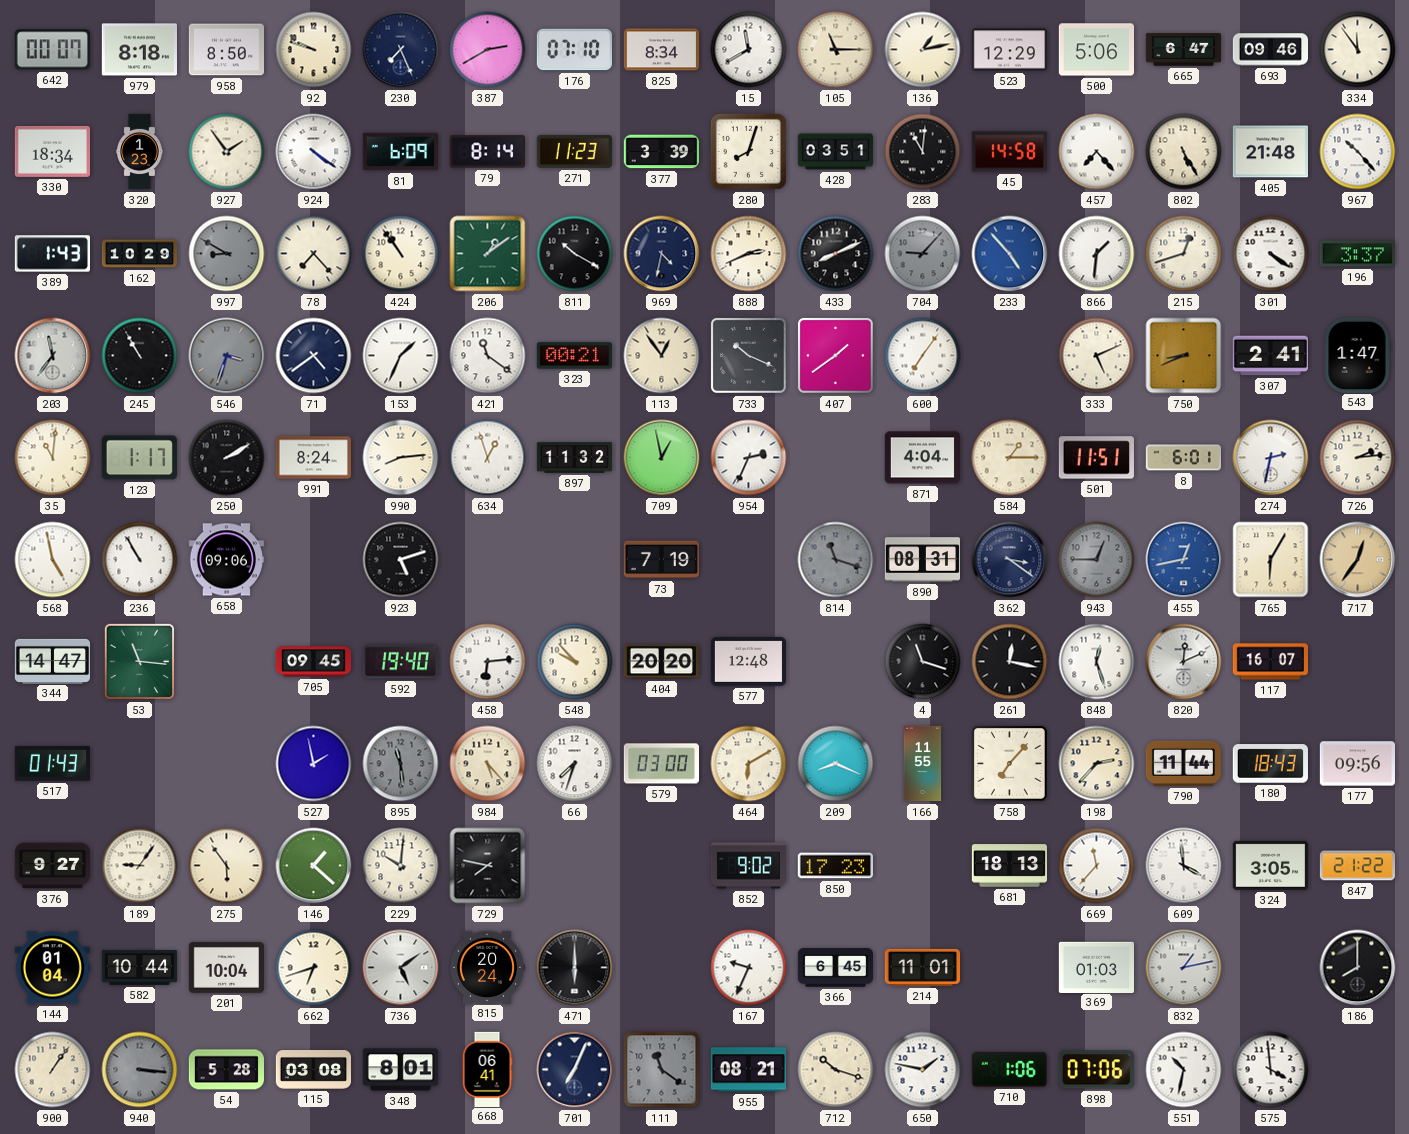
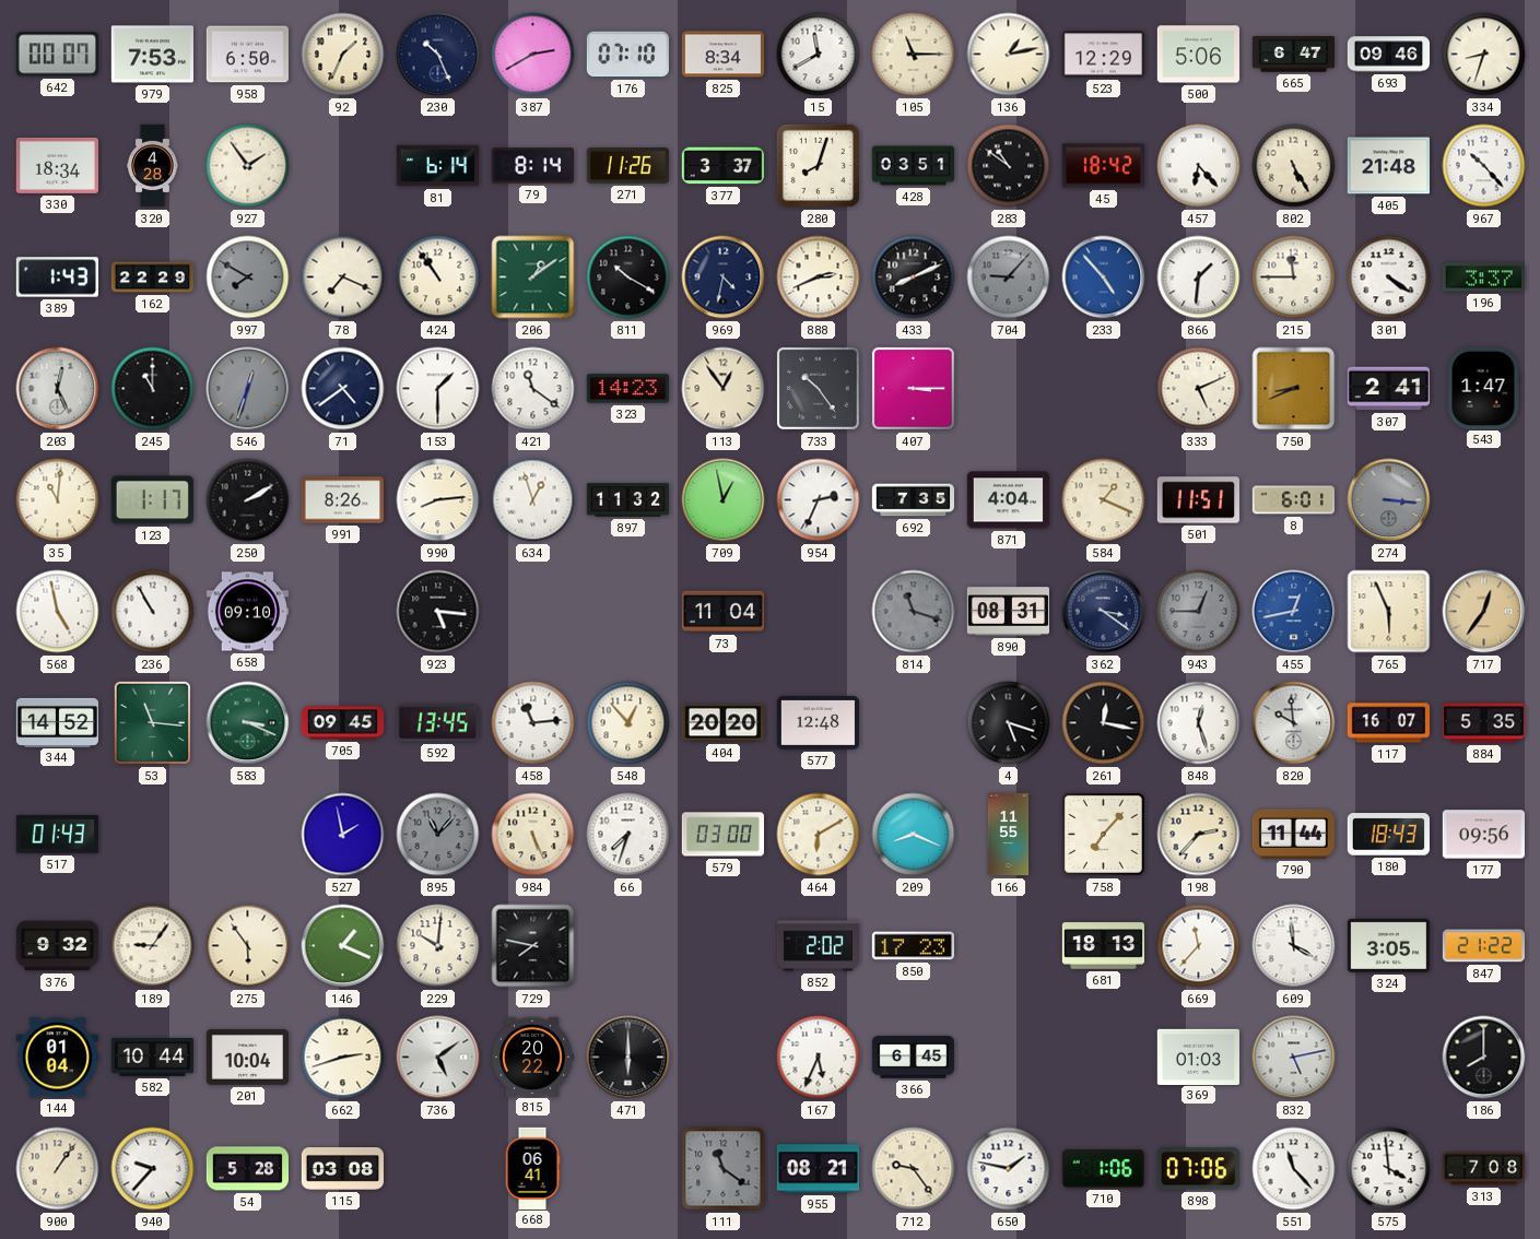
979: 8:18 -> 7:53 (152, 55)
958: 8:50 -> 6:50 (247, 55)
92: 9:48 -> 1:34 (343, 55)
230: 7:26 -> 10:26 (438, 55)
334: 11:54 -> 8:33 (1484, 55)
320: 1:23 -> 4:28 (153, 166)
924: 4:21 -> none (314, 152)
81: 6:09 -> 6:14 (438, 166)
271: 11:23 -> 11:26 (627, 165)
377: 3:39 -> 3:37 (722, 166)
283: 11:01 -> 10:51 (1009, 166)
45: 14:58 -> 18:42 (1103, 166)
457: 7:23 -> 6:23 (1199, 166)
162: 10:29 -> 22:29 (153, 278)
997: 8:50 -> 7:50 (248, 278)
78: 7:23 -> 7:19 (343, 278)
215: 12:42 -> 11:45 (1294, 278)
203: 11:36 -> 12:26 (58, 389)
245: 10:55 -> 11:00 (153, 389)
546: 3:33 -> 12:33 (248, 389)
153: 1:34 -> 1:30 (438, 389)
323: 00:21 -> 14:23 (627, 389)
733: 10:19 -> 10:24 (818, 388)
407: 1:39 -> 3:15 (913, 388)
600: 7:06 -> none (923, 356)
991: 8:24 -> 8:26 (342, 500)
692: none -> 7:35 (913, 500)
584: 1:15 -> 1:19 (1104, 500)
274: 2:32 -> 3:16 (1389, 500)
274 dial: white -> grey (1389, 500)
726: 2:14 -> none (1358, 458)
658: 09:06 -> 09:10 (247, 612)
923: 5:12 -> 5:16 (438, 612)
73: 7:19 -> 11:04 (722, 612)
765: 6:05 -> 5:56 (1389, 612)
344: 14:47 -> 14:52 (58, 722)
583: none -> 3:19 (248, 723)
592: 19:40 -> 13:45 (437, 723)
458: 6:14 -> 11:14 (533, 723)
548: 9:53 -> 12:53 (628, 723)
4: 11:18 -> 5:18 (1009, 723)
820: 12:11 -> 9:59 (1294, 723)
884: none -> 5:35 (1483, 723)
895: 11:29 -> 11:07 (438, 835)
984: 5:23 -> 5:26 (533, 835)
376: 9:27 -> 9:32 (57, 946)
146: 1:22 -> 1:19 (343, 946)
852: 9:02 -> 2:02 (818, 946)
662: 6:42 -> 2:42 (343, 1058)
815: 20:24 -> 20:22 (531, 1057)
167: 9:34 -> 5:34 (819, 1058)
214: 11:01 -> none (922, 967)
832: 1:13 -> 5:13 (1294, 1058)
940: 3:16 -> 9:37 (153, 1169)
940 dial: grey -> white (153, 1169)
348: 8:01 -> none (400, 1070)
701: 7:04 -> none (575, 1070)
712: 10:18 -> 9:24 (914, 1169)
551: 10:32 -> 11:23 (1294, 1169)
313: none -> 7:08 (1484, 1169)
